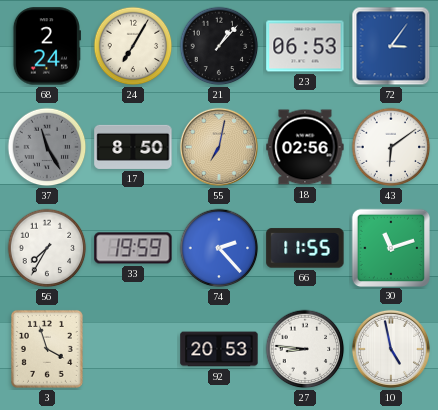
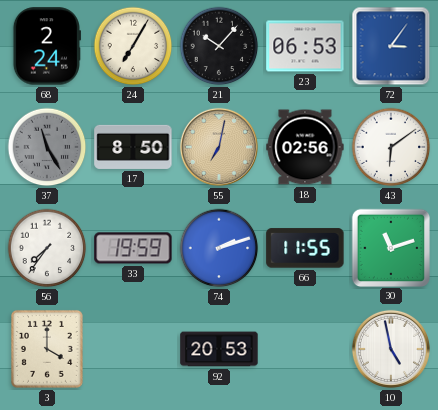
21: 1:07 -> 10:07 (219, 46)
56: 7:35 -> 7:36 (47, 248)
74: 2:23 -> 2:12 (219, 248)
3: 3:57 -> 4:00 (47, 349)
27: 8:46 -> none (305, 349)
